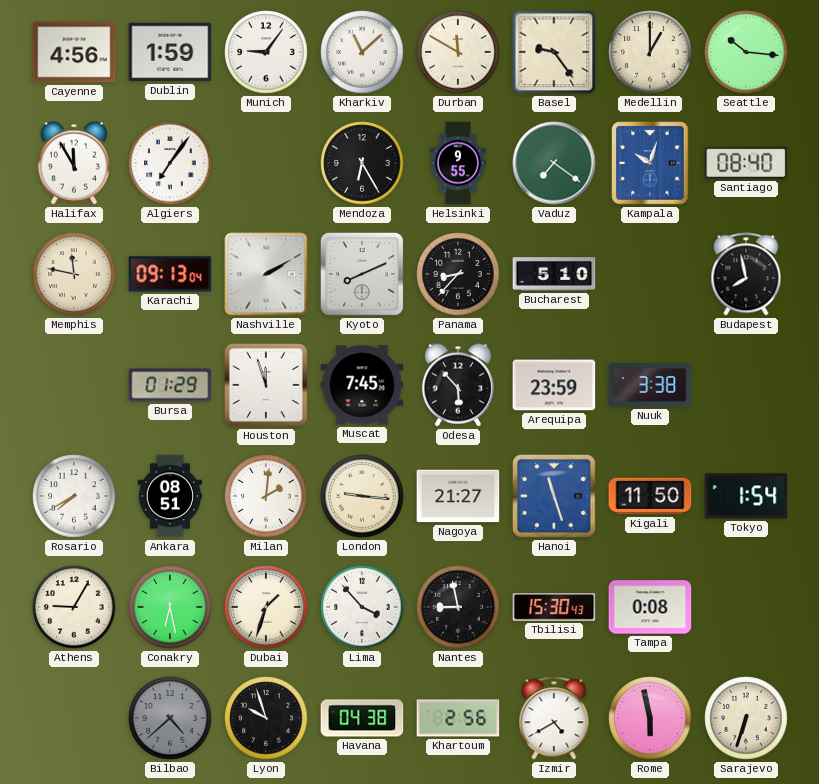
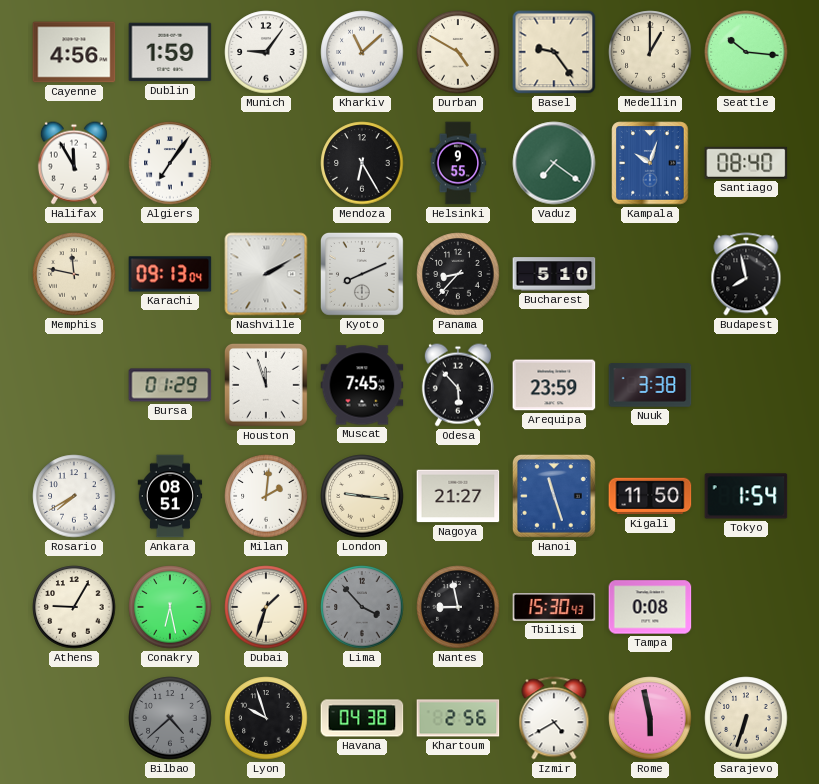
Durban: 11:50 -> 4:50 (458, 52)
Lima dial: white -> grey (362, 607)
